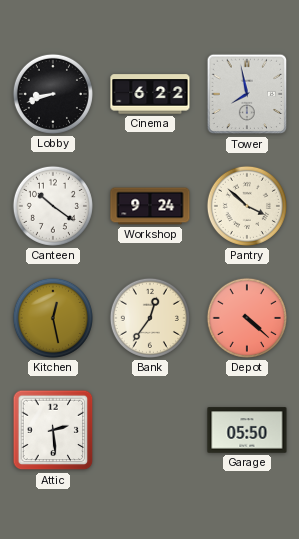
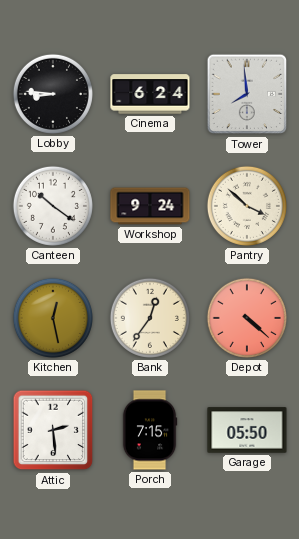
Lobby: 8:42 -> 8:46 (53, 94)
Cinema: 6:22 -> 6:24 (150, 94)
Tower: 7:58 -> 7:59 (247, 94)
Porch: none -> 7:15 (150, 430)
